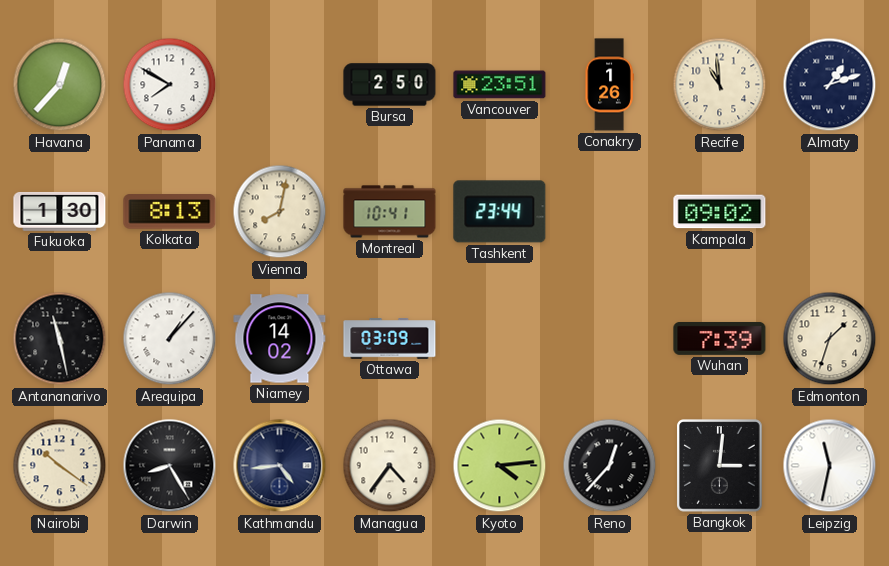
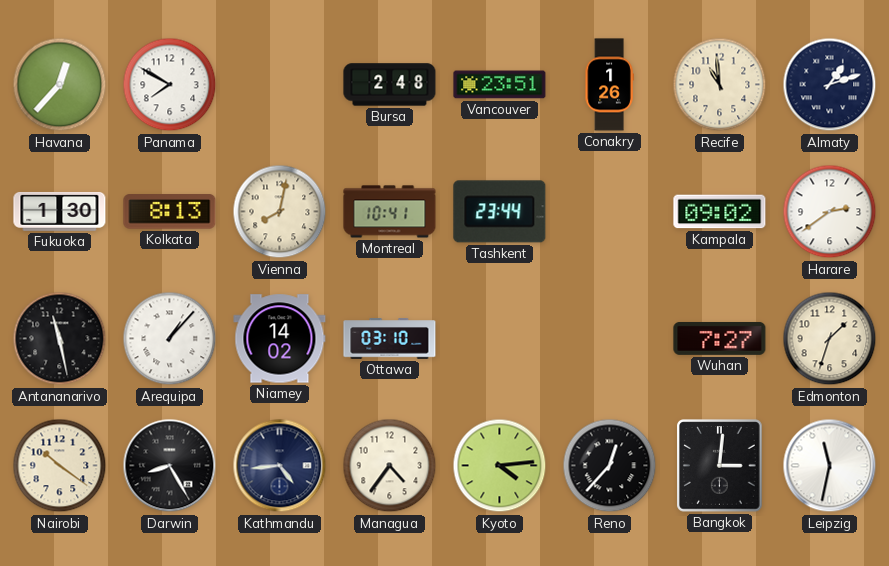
Bursa: 2:50 -> 2:48 (390, 85)
Harare: none -> 2:39 (830, 212)
Ottawa: 03:09 -> 03:10 (390, 339)
Wuhan: 7:39 -> 7:27 (720, 338)
